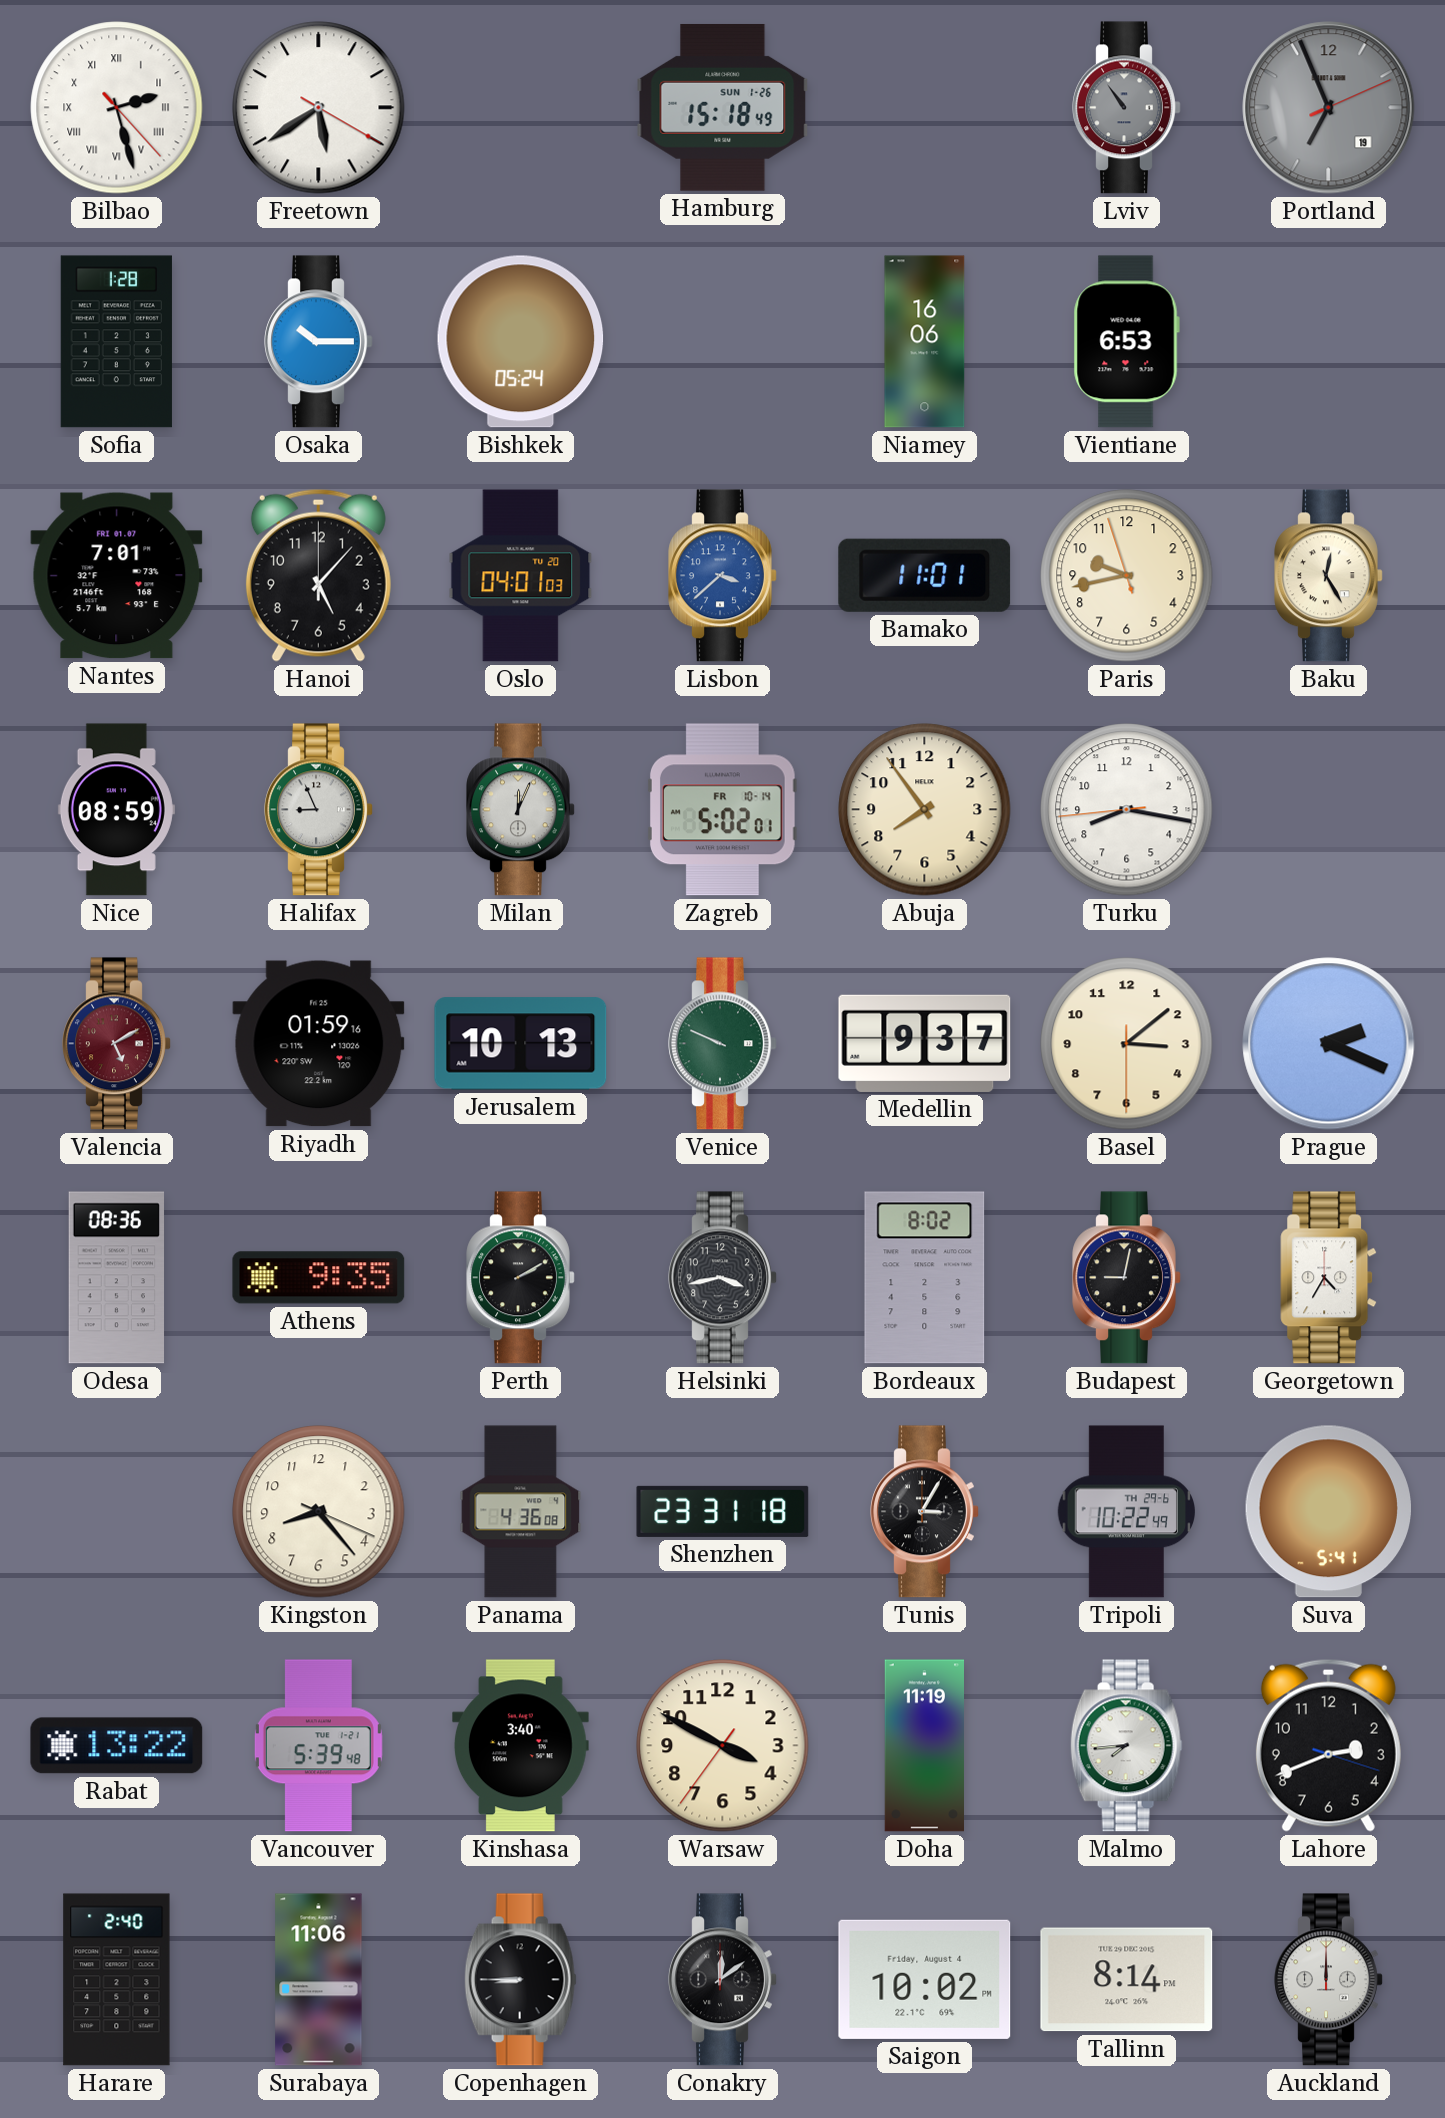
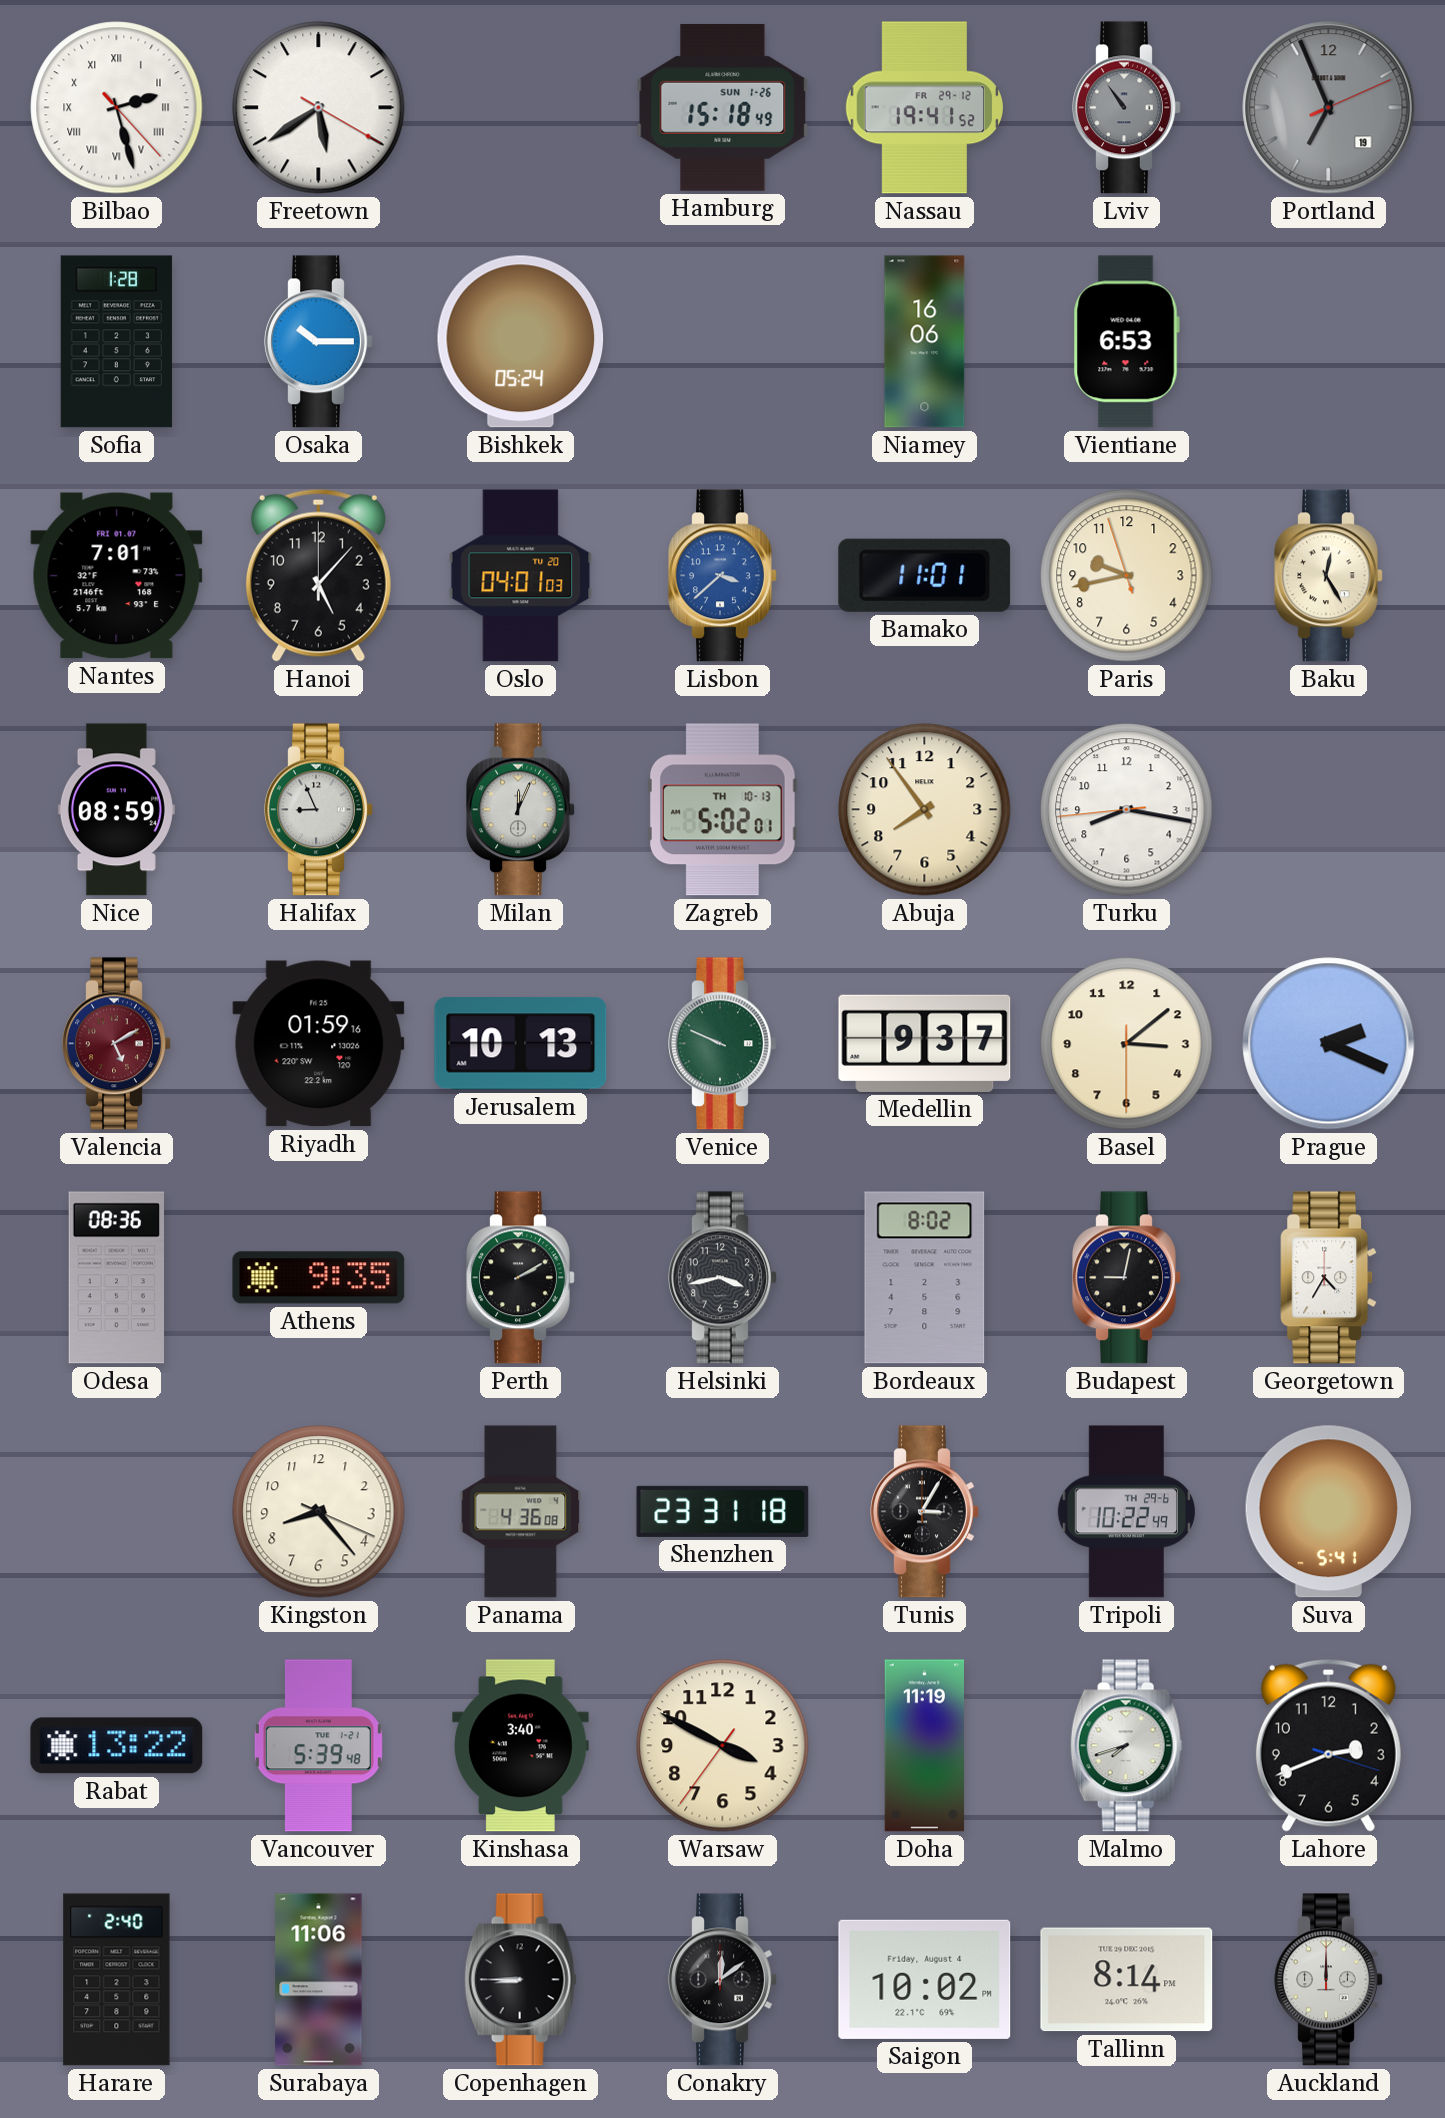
Nassau: none -> 19:41 (924, 108)
Zagreb date: FR 10-14 -> TH 10-13 (722, 810)
Malmo: 7:44 -> 7:42 (1126, 1746)
